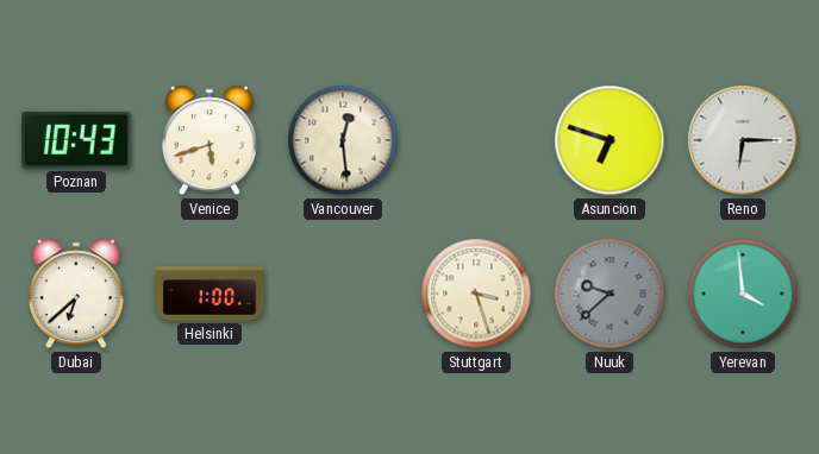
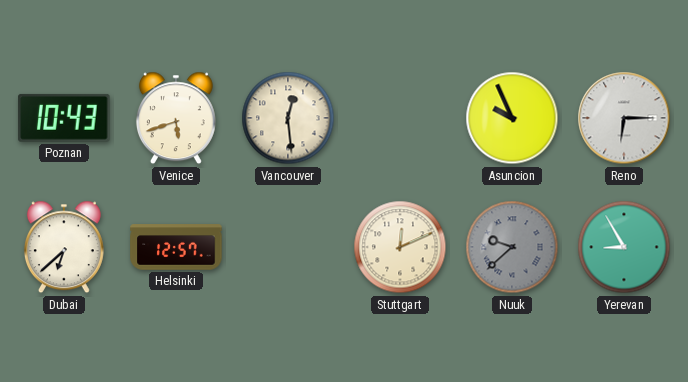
Asuncion: 6:48 -> 9:56 (512, 118)
Helsinki: 1:00 -> 12:57 (176, 247)
Stuttgart: 3:27 -> 12:11 (400, 247)
Yerevan: 3:59 -> 8:55 (624, 247)
